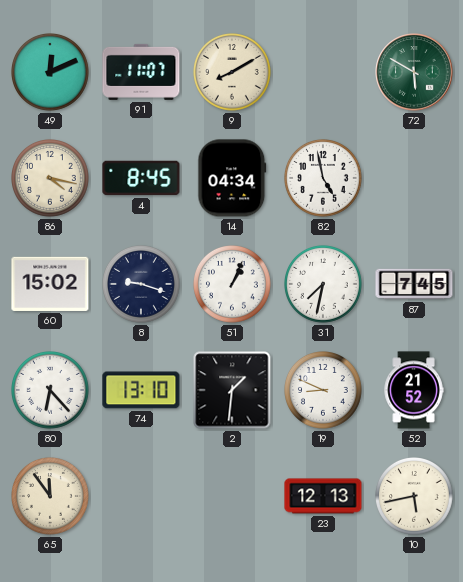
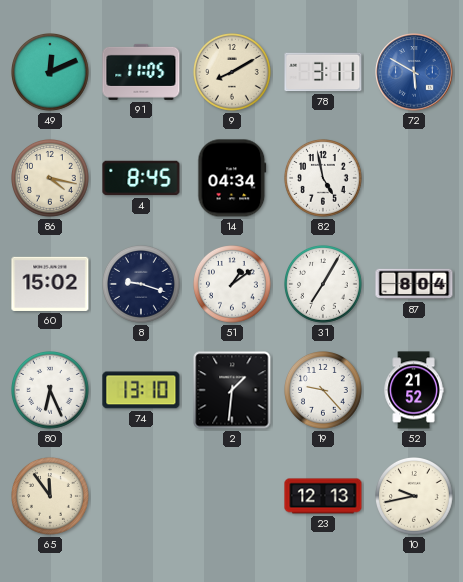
91: 11:07 -> 11:05 (141, 72)
78: none -> 3:11 (323, 72)
72 dial: green -> blue (414, 72)
51: 1:04 -> 1:09 (233, 285)
31: 7:32 -> 7:05 (324, 285)
87: 7:45 -> 8:04 (414, 284)
80: 6:23 -> 6:26 (51, 391)
19: 8:49 -> 9:23 (324, 391)
10: 5:43 -> 9:43 (415, 497)
